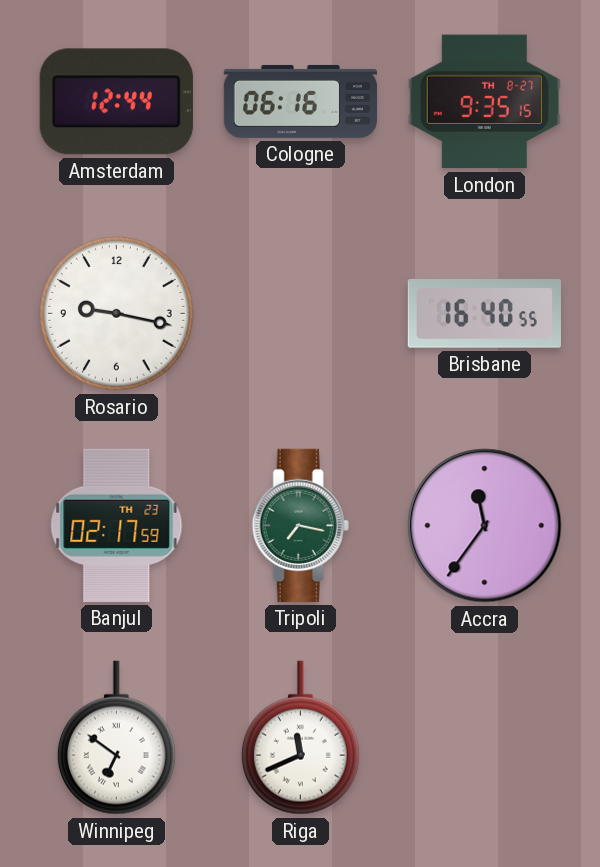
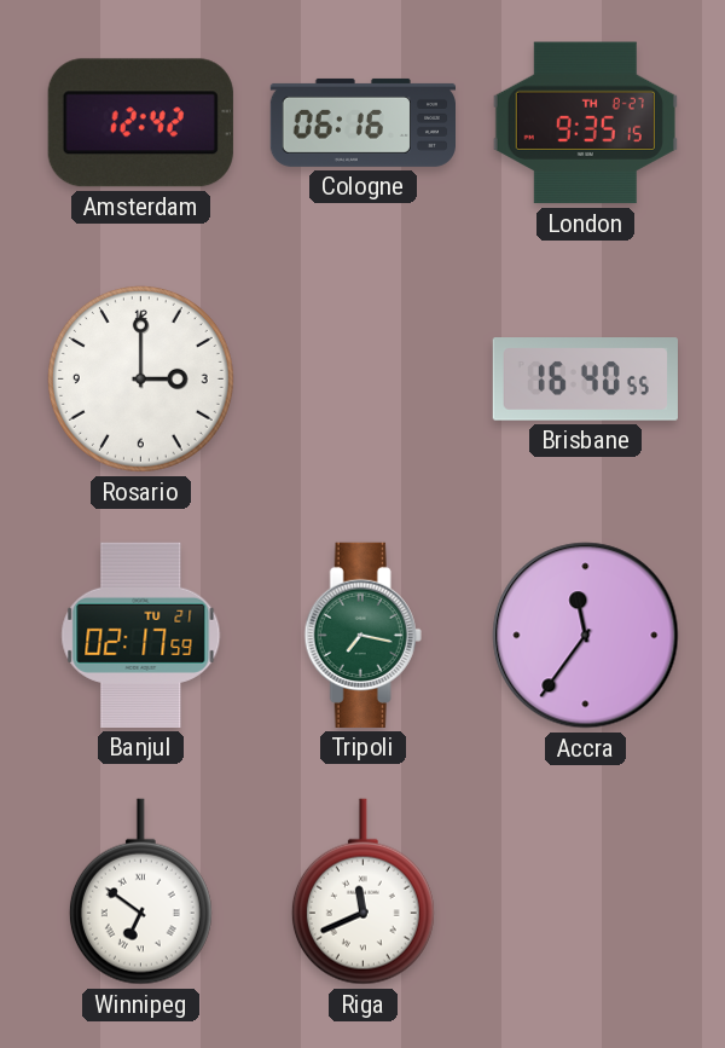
Amsterdam: 12:44 -> 12:42 (140, 123)
Rosario: 9:17 -> 3:00 (140, 378)
Banjul date: TH 23 -> TU 21 (141, 635)
